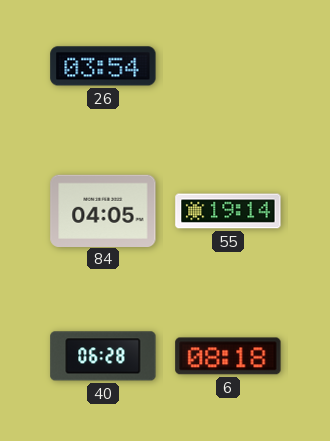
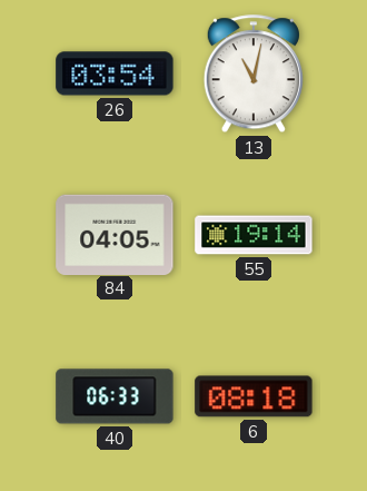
13: none -> 11:02 (254, 75)
40: 06:28 -> 06:33 (115, 396)
